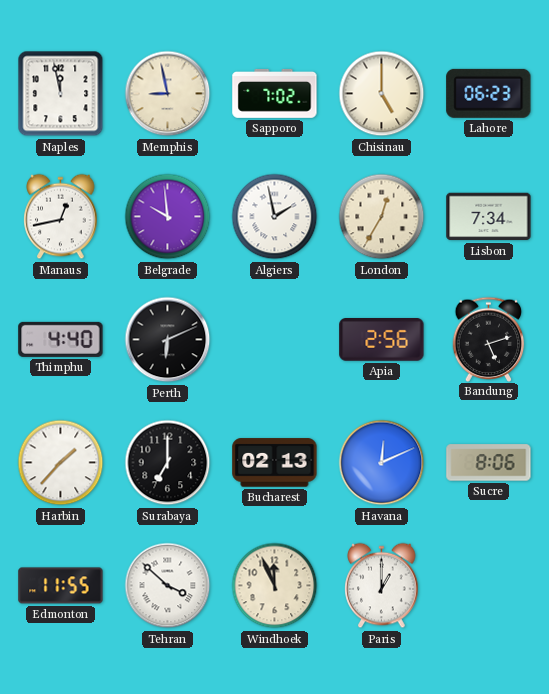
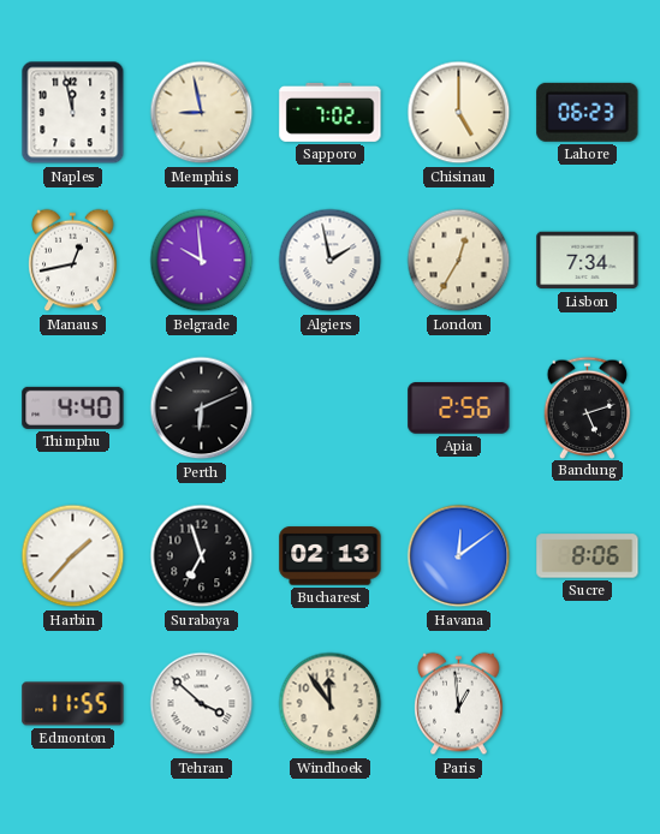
Surabaya: 7:00 -> 6:57 (202, 556)
Havana: 12:11 -> 12:09 (459, 556)
Windhoek: 11:56 -> 11:54 (331, 704)
Paris: 1:00 -> 12:59 (459, 704)
